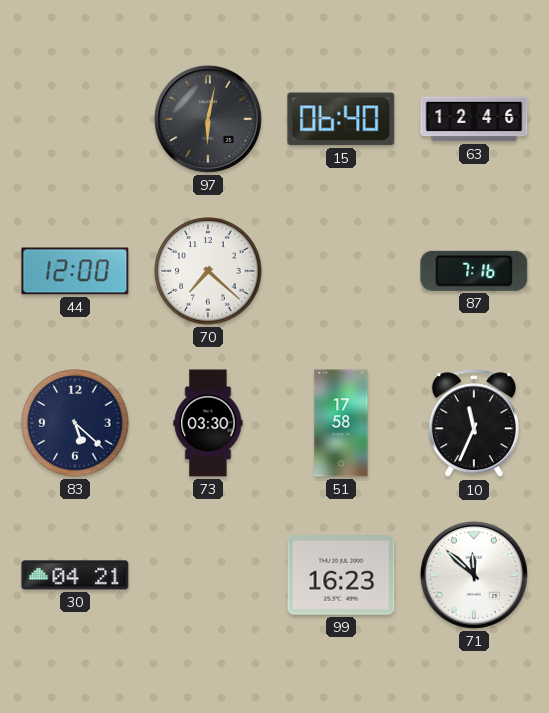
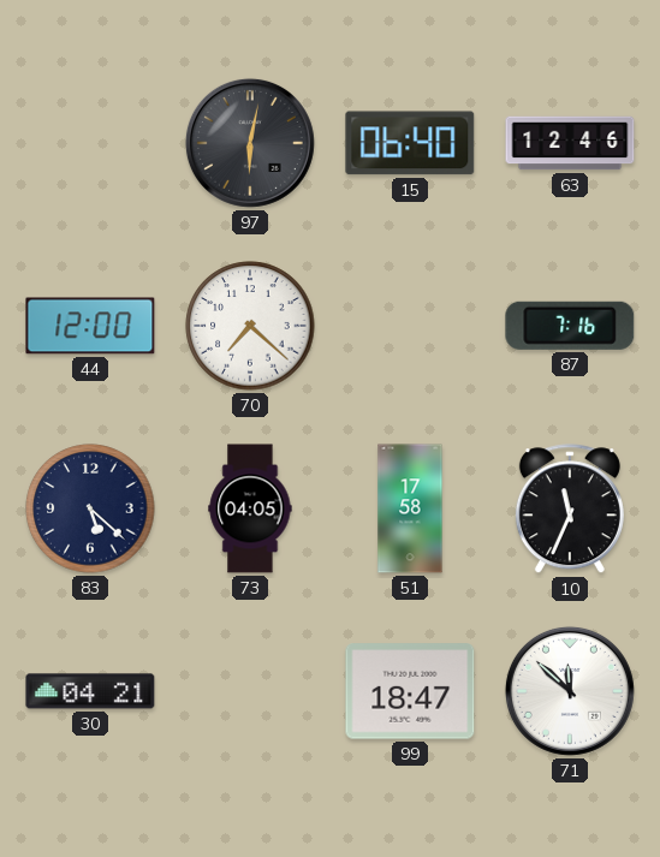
73: 03:30 -> 04:05 (250, 508)
99: 16:23 -> 18:47 (410, 691)
